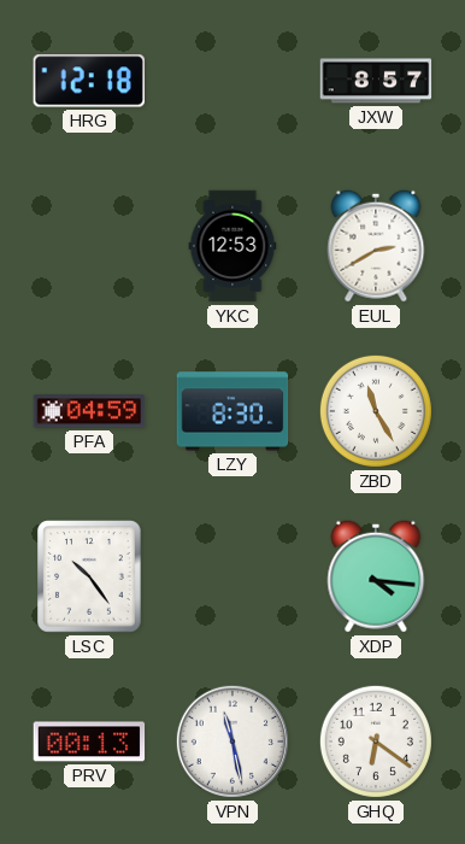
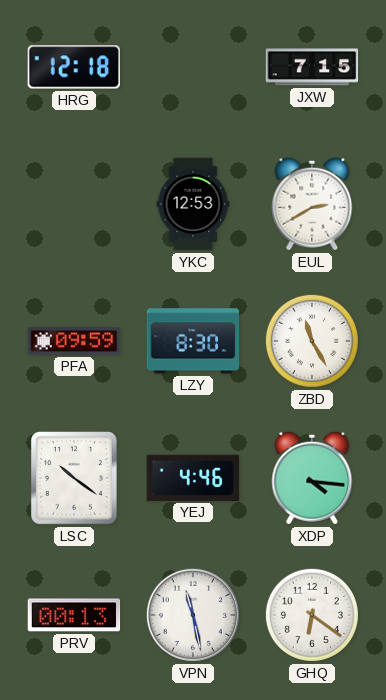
JXW: 8:57 -> 7:15 (312, 67)
PFA: 04:59 -> 09:59 (74, 341)
LSC: 10:24 -> 10:21 (74, 478)
YEJ: none -> 4:46 (193, 478)
